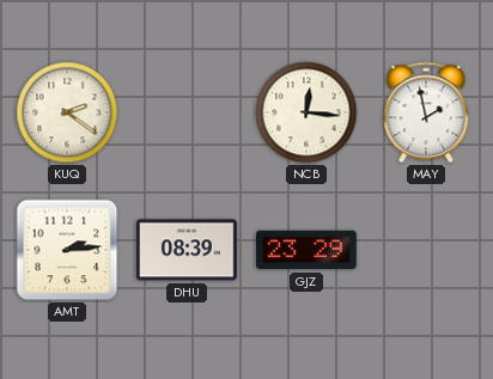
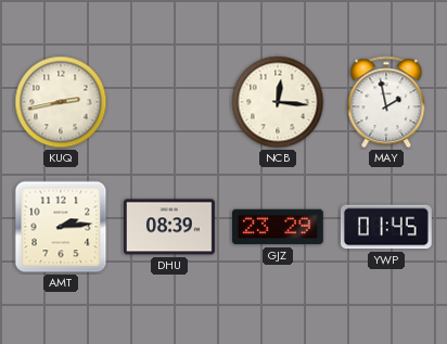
KUQ: 2:21 -> 2:43 (61, 102)
YWP: none -> 01:45 (386, 227)
